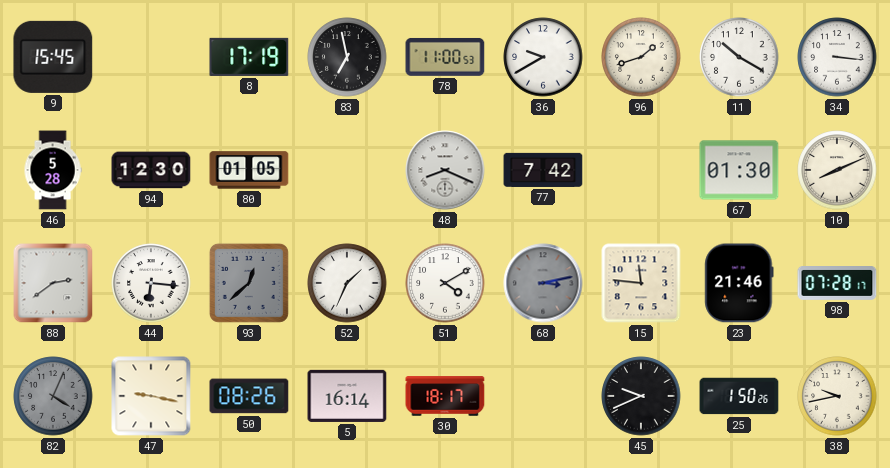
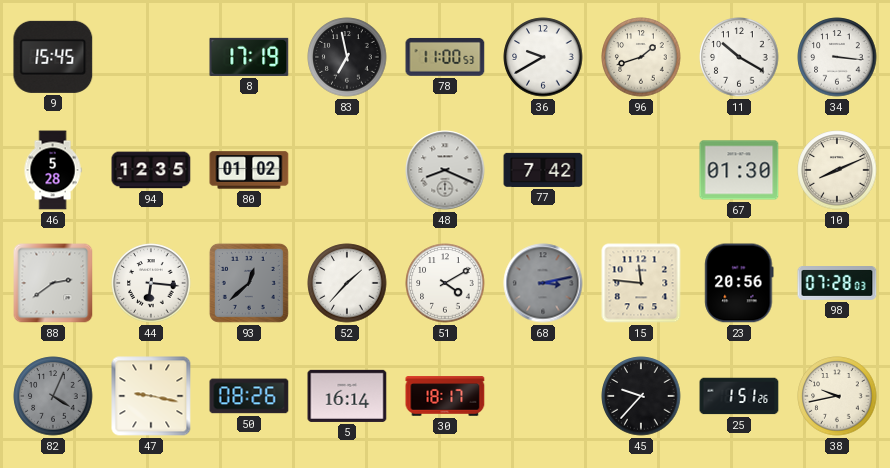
94: 12:30 -> 12:35 (151, 170)
80: 01:05 -> 01:02 (249, 170)
52: 1:34 -> 1:37 (347, 283)
23: 21:46 -> 20:56 (739, 283)
98: 07:28:17 -> 07:28:03 (837, 284)
45: 9:41 -> 9:37 (641, 396)
25: 1:50 -> 1:51 (739, 396)
